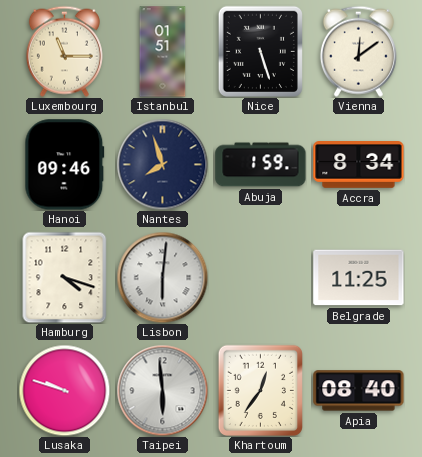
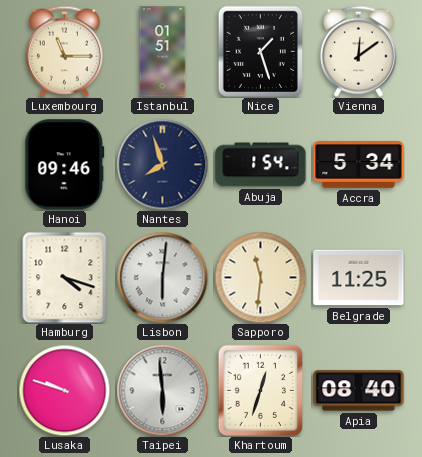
Nice: 5:27 -> 1:27 (260, 51)
Abuja: 1:59 -> 1:54 (261, 165)
Accra: 8:34 -> 5:34 (359, 165)
Sapporo: none -> 11:31 (260, 277)
Khartoum: 12:36 -> 12:33 (260, 390)
